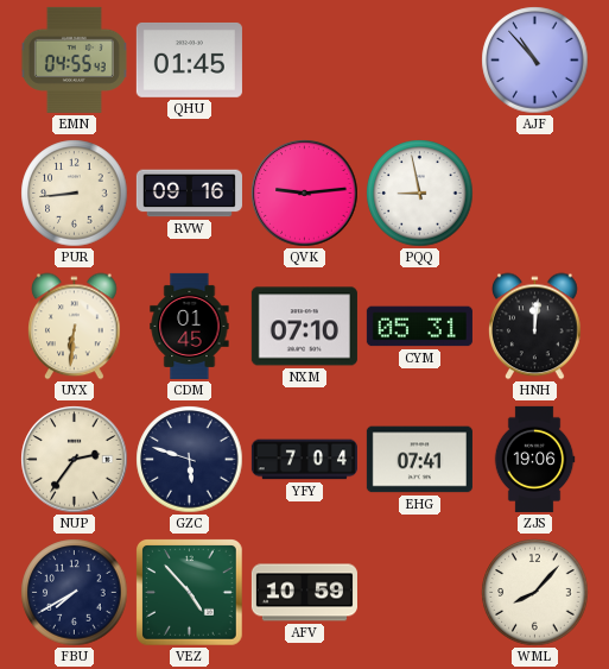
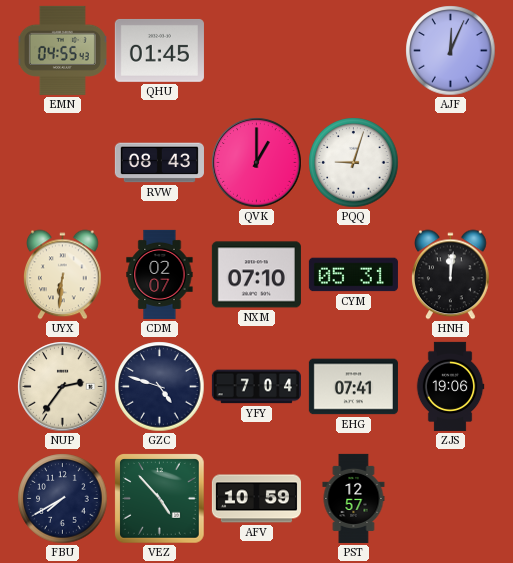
AJF: 10:53 -> 12:04 (451, 51)
PUR: 8:44 -> none (75, 194)
RVW: 09:16 -> 08:43 (159, 163)
QVK: 9:14 -> 1:00 (257, 163)
PQQ: 8:58 -> 9:03 (354, 163)
CDM: 01:45 -> 02:07 (160, 274)
GZC: 5:48 -> 4:48 (160, 387)
PST: none -> 12:57 (354, 498)
WML: 8:07 -> none (535, 593)
